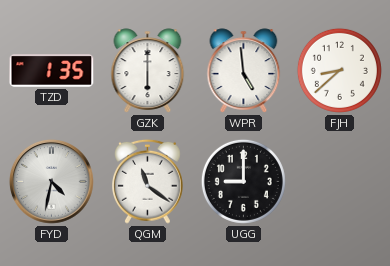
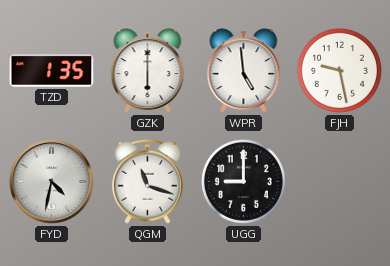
FJH: 8:38 -> 9:28 (339, 70)
QGM: 11:21 -> 11:18 (148, 181)
